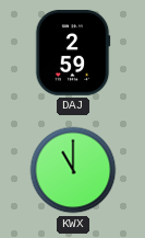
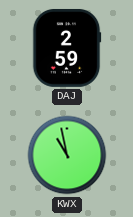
KWX: 11:00 -> 10:58 (67, 155)
